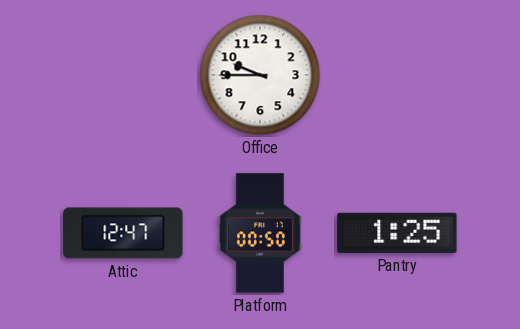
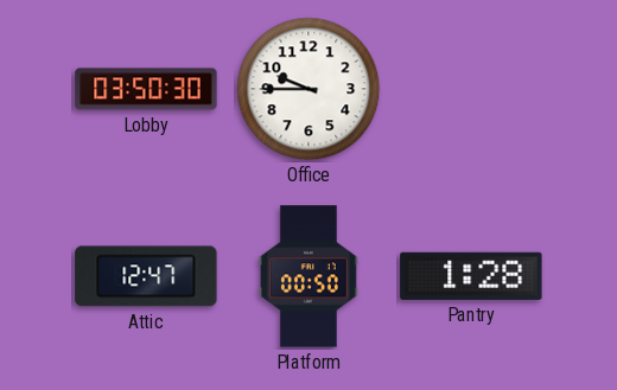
Lobby: none -> 03:50 (146, 89)
Pantry: 1:25 -> 1:28 (471, 276)
